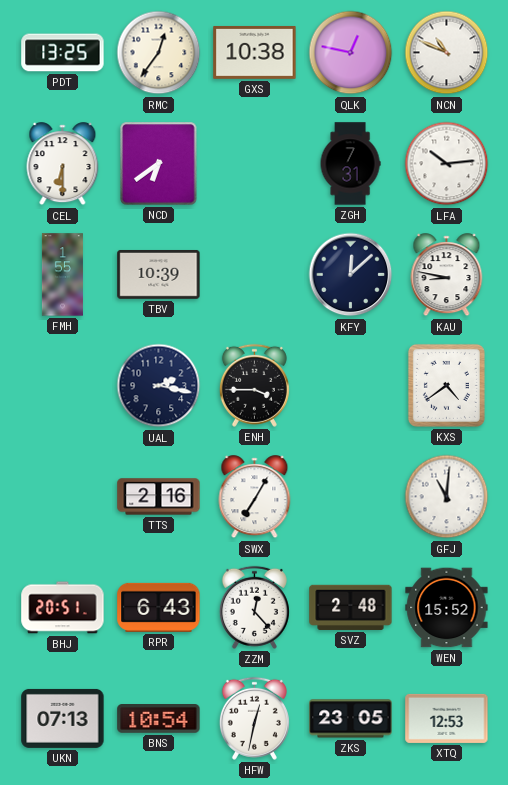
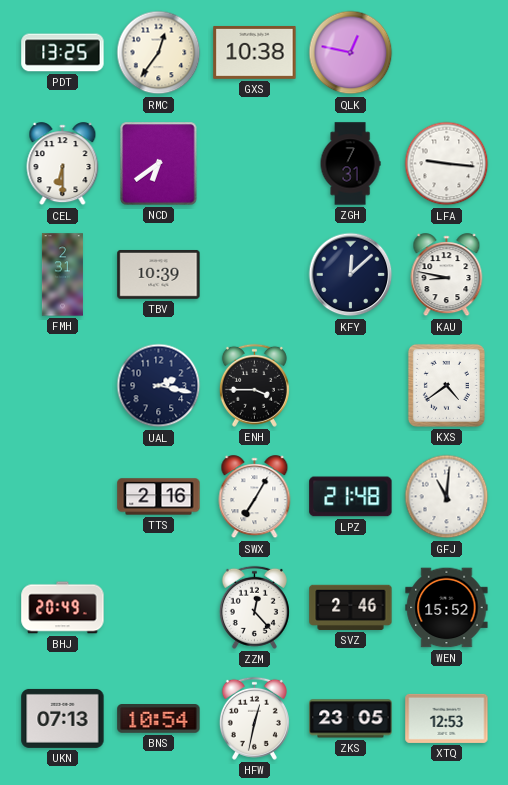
NCN: 10:49 -> none (447, 53)
LFA: 10:14 -> 9:16 (447, 164)
FMH: 1:55 -> 2:31 (62, 275)
LPZ: none -> 21:48 (351, 497)
BHJ: 20:51 -> 20:49 (63, 608)
RPR: 6:43 -> none (159, 607)
SVZ: 2:48 -> 2:46 (351, 607)
